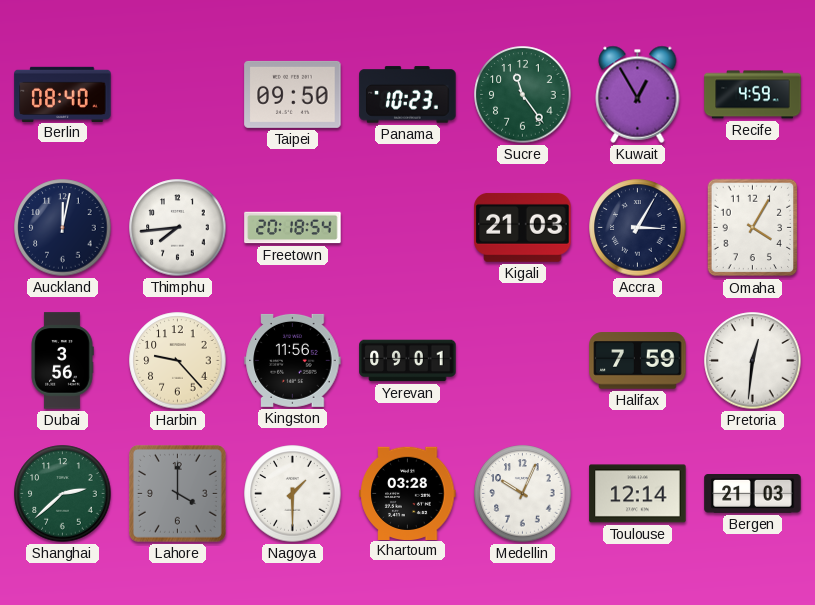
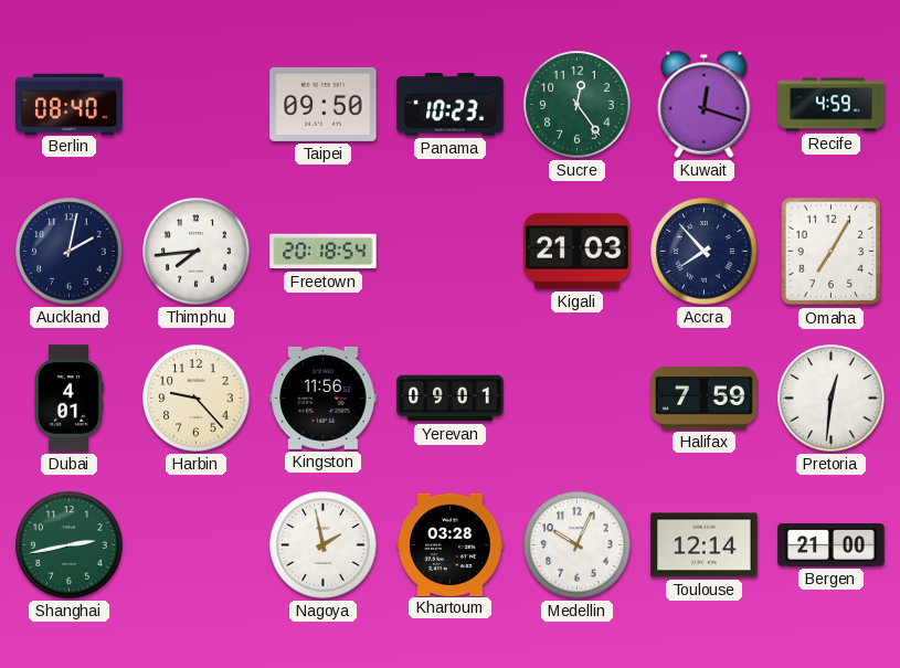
Sucre: 11:24 -> 12:24 (578, 105)
Kuwait: 12:55 -> 12:18 (705, 104)
Auckland: 12:02 -> 2:02 (70, 252)
Accra: 3:05 -> 7:53 (705, 252)
Omaha: 4:05 -> 7:05 (832, 252)
Dubai: 3:56 -> 4:01 (68, 399)
Shanghai: 2:38 -> 2:43 (70, 545)
Lahore: 4:00 -> none (177, 493)
Nagoya: 1:30 -> 1:58 (324, 545)
Bergen: 21:03 -> 21:00 (832, 545)
